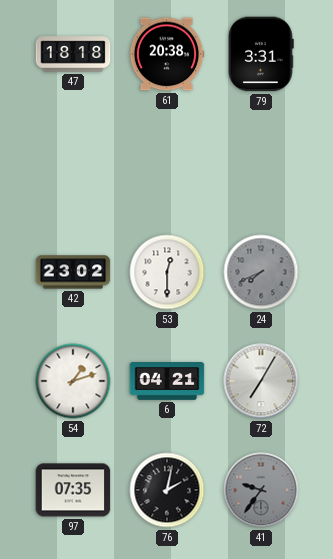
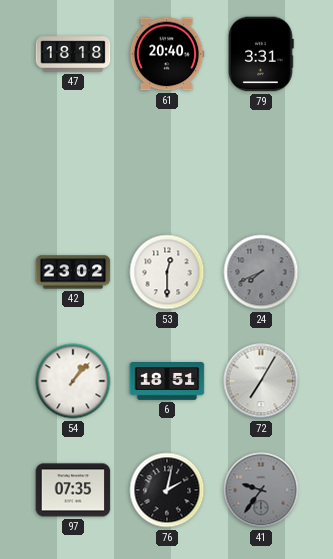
61: 20:38 -> 20:40 (167, 54)
54: 1:12 -> 1:07 (73, 381)
6: 04:21 -> 18:51 (167, 382)
